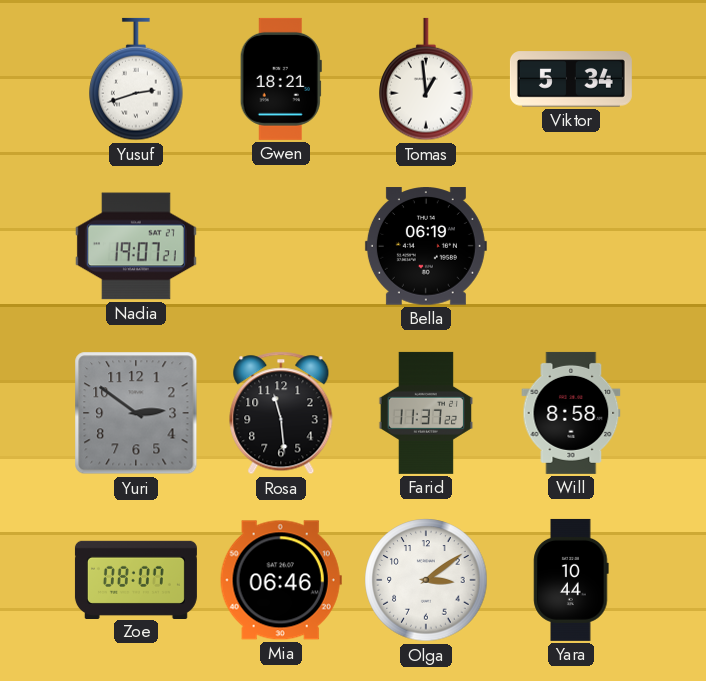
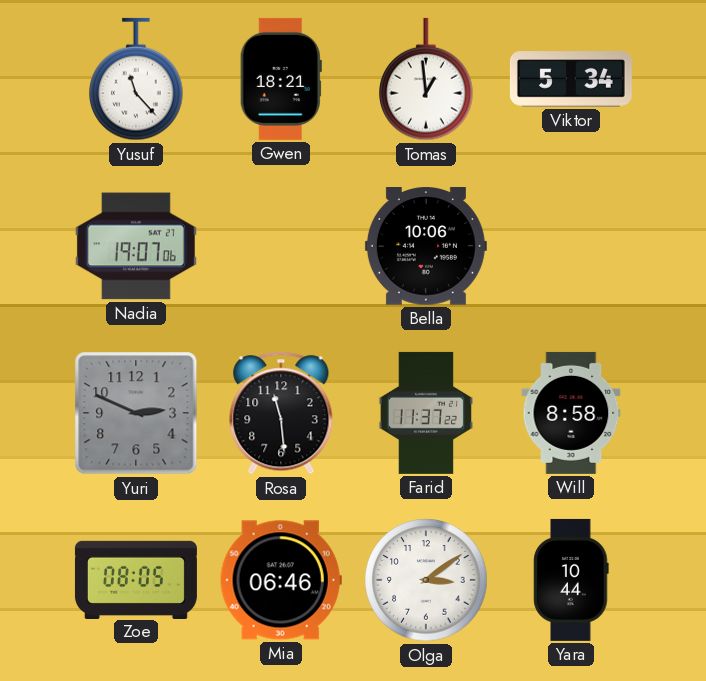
Yusuf: 2:42 -> 11:23 (136, 79)
Nadia: 19:07:21 -> 19:07:06 (136, 246)
Bella: 06:19 -> 10:06 (426, 246)
Yuri: 2:51 -> 2:49 (136, 413)
Zoe: 08:07 -> 08:05 (136, 579)
